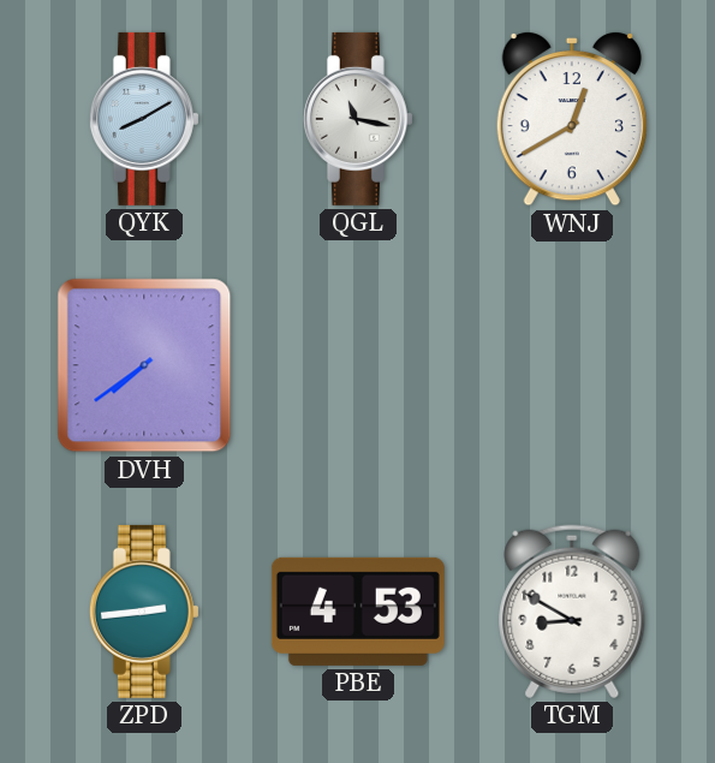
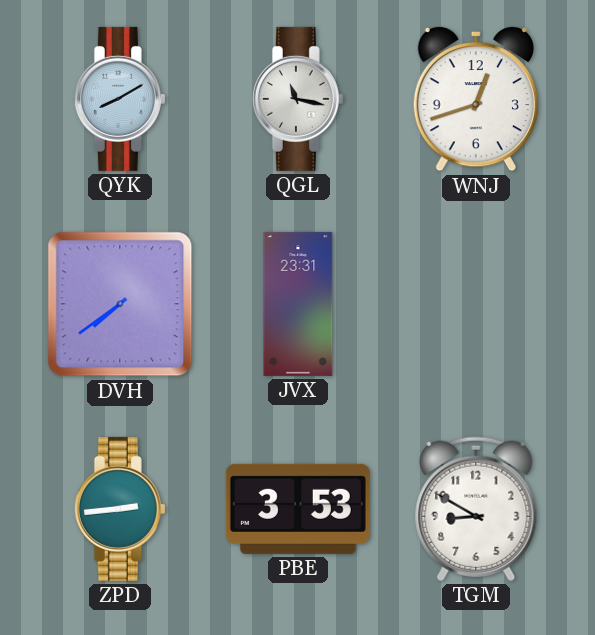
WNJ: 12:40 -> 12:42 (476, 99)
JVX: none -> 23:31 (298, 304)
PBE: 4:53 -> 3:53 (298, 509)
